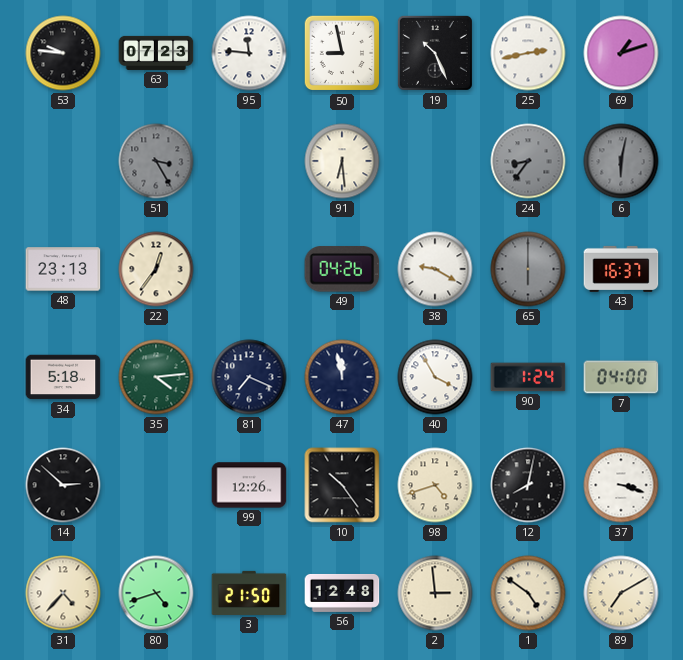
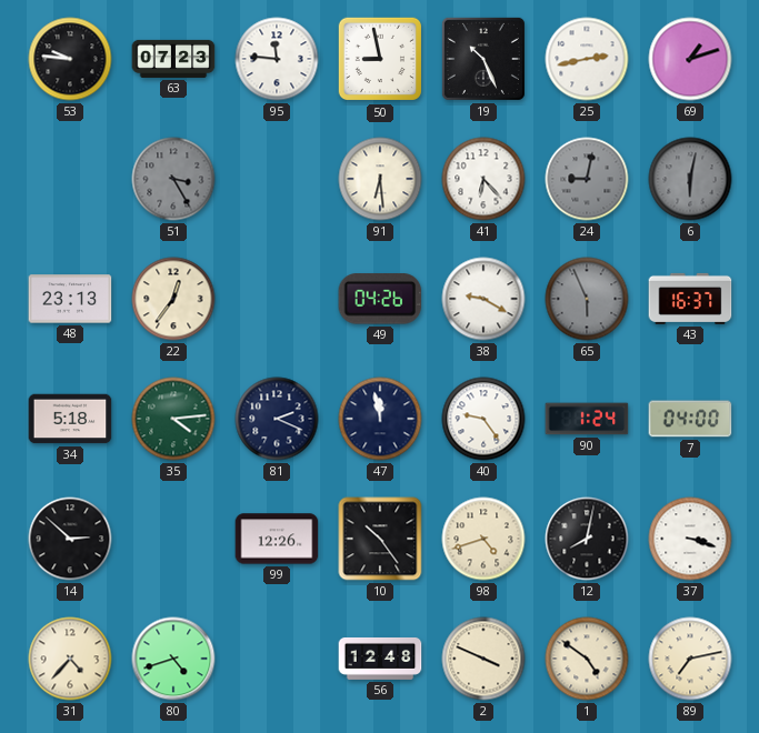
41: none -> 6:23 (483, 179)
24: 8:36 -> 9:02 (587, 179)
65: 6:00 -> 5:56 (587, 299)
81: 7:19 -> 2:19 (277, 419)
40: 3:55 -> 9:24 (483, 419)
3: 21:50 -> none (249, 593)
2: 2:59 -> 3:49 (483, 659)
89: 7:10 -> 7:13 (690, 659)
